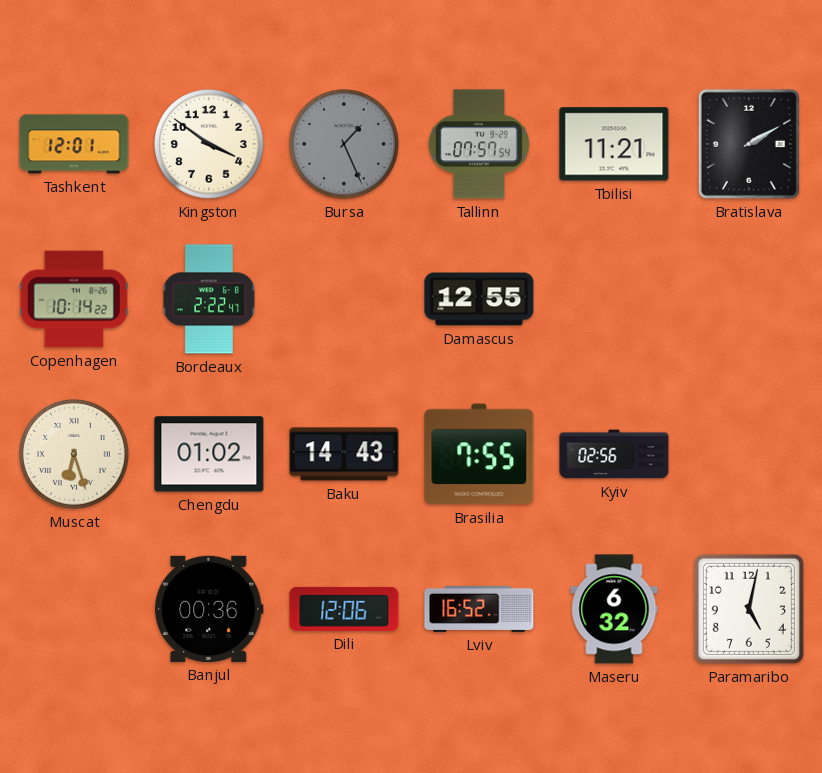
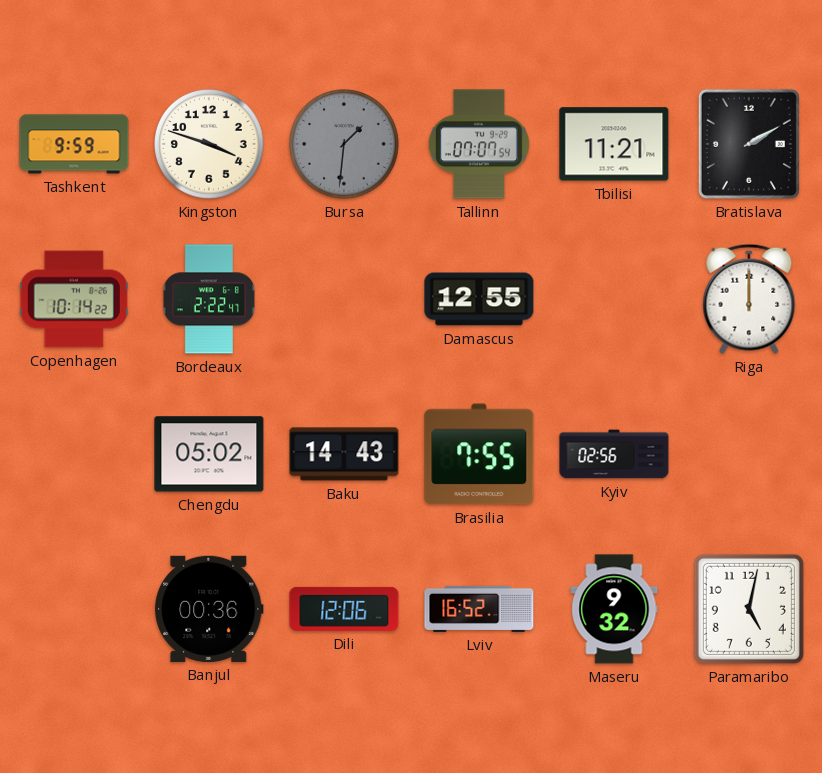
Tashkent: 12:01 -> 9:59 (74, 144)
Kingston: 3:51 -> 3:48 (210, 145)
Bursa: 1:26 -> 1:31 (345, 145)
Tallinn: 07:57 -> 07:07 (479, 144)
Riga: none -> 12:00 (749, 299)
Muscat: 6:27 -> none (75, 455)
Chengdu: 01:02 -> 05:02 (209, 454)
Maseru: 6:32 -> 9:32 (614, 609)
